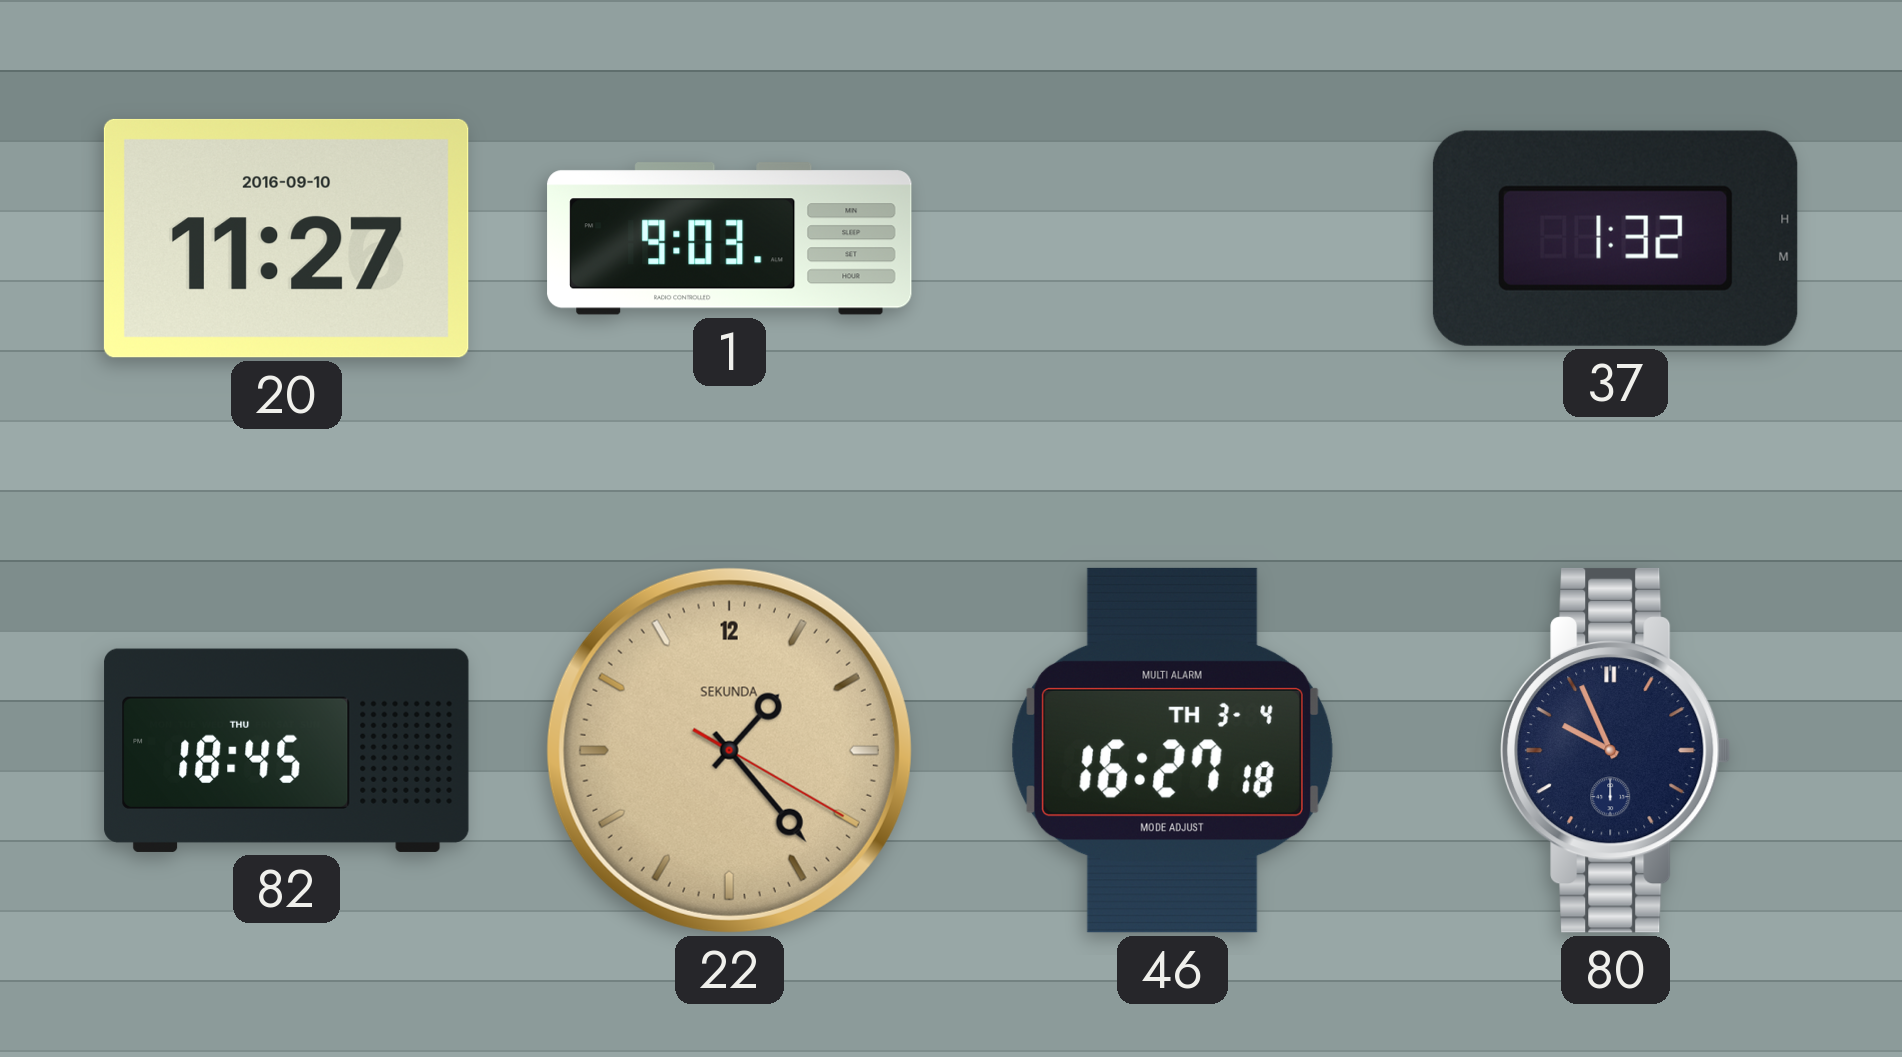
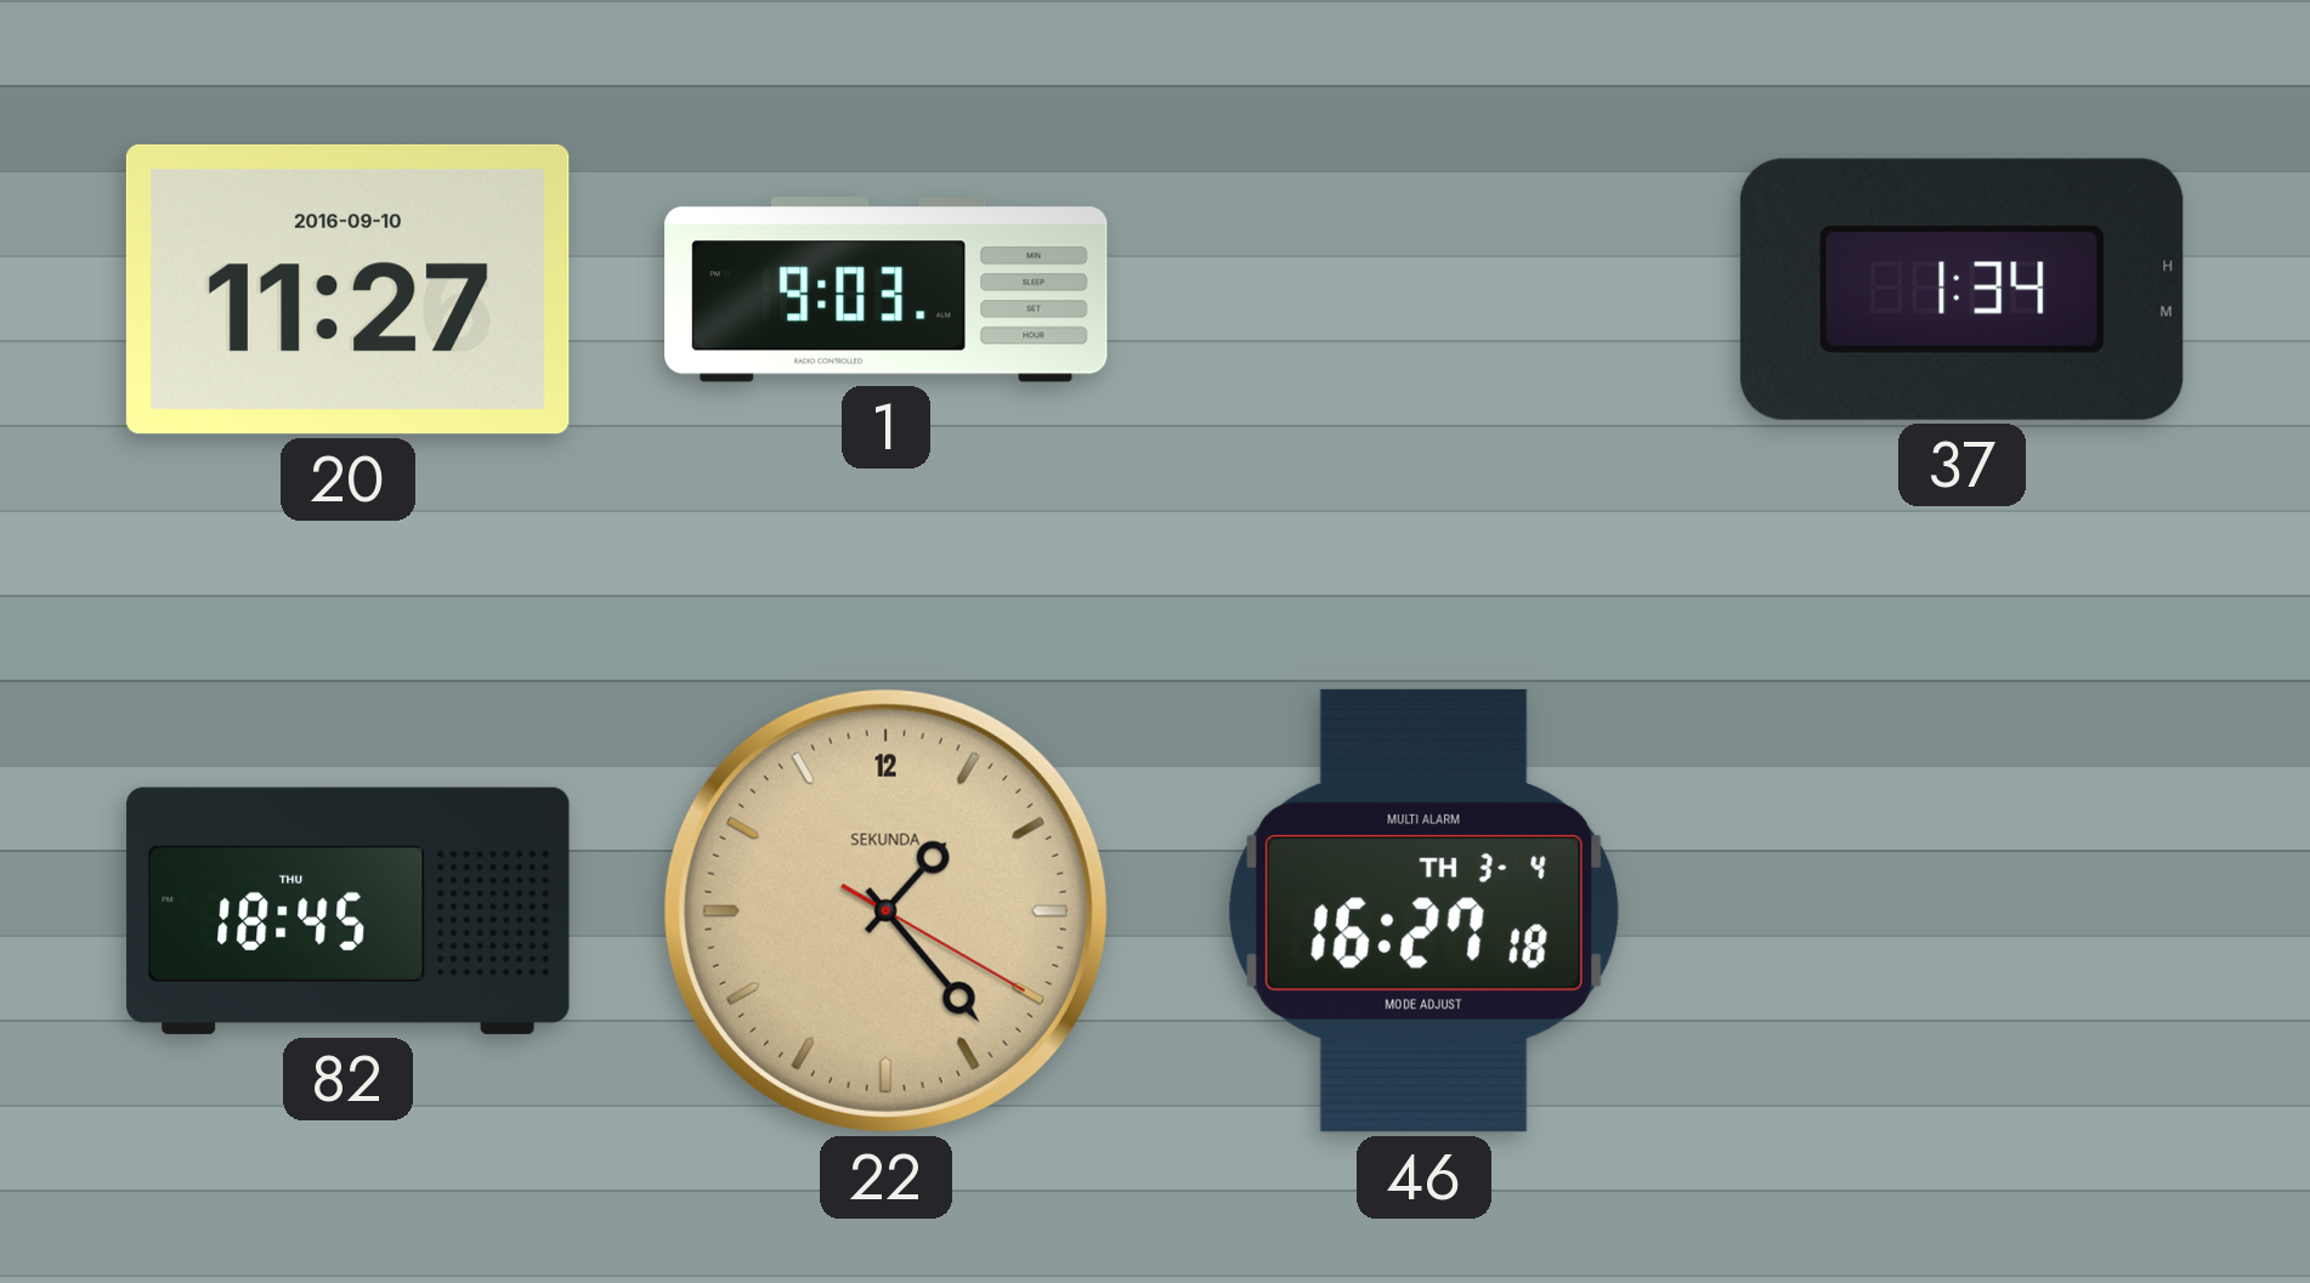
37: 1:32 -> 1:34 (1961, 289)
80: 9:56 -> none (1616, 750)
